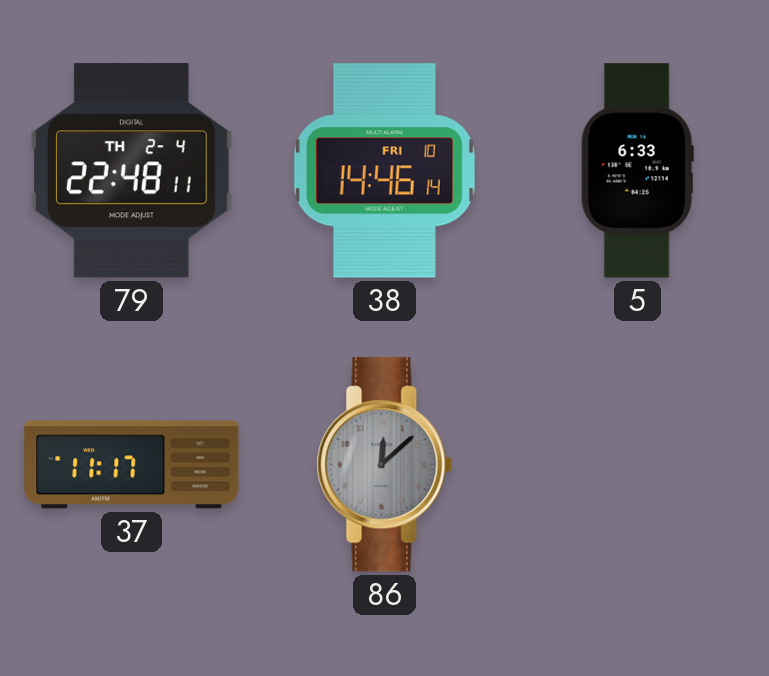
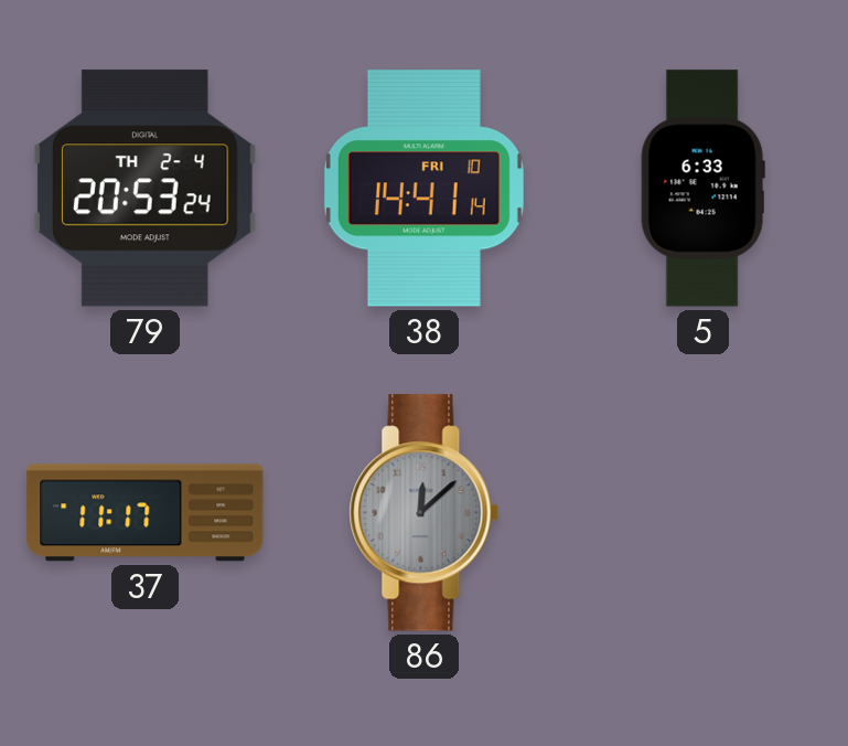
79: 22:48 -> 20:53 (146, 189)
38: 14:46 -> 14:41 (423, 189)
